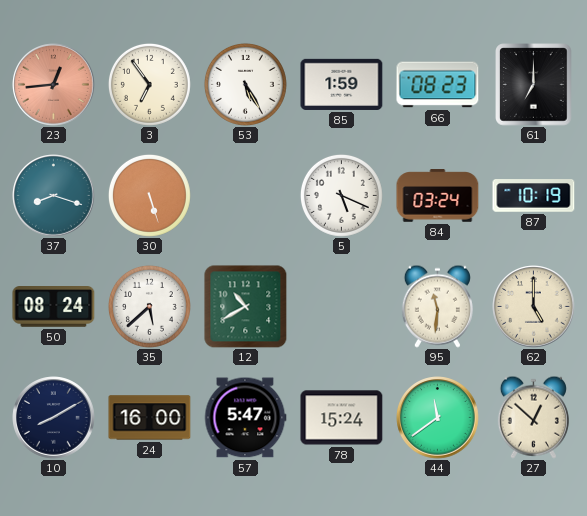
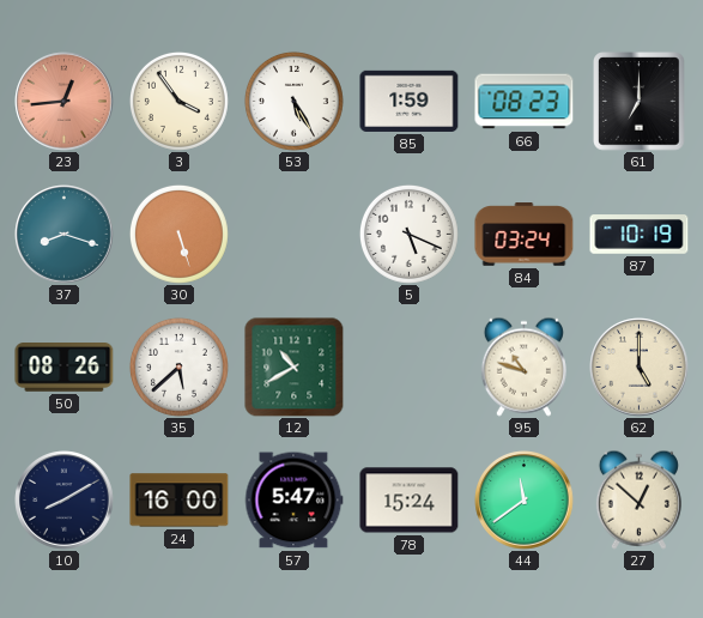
3: 6:54 -> 3:54 (178, 101)
50: 08:24 -> 08:26 (65, 368)
95: 11:31 -> 10:48 (523, 366)
